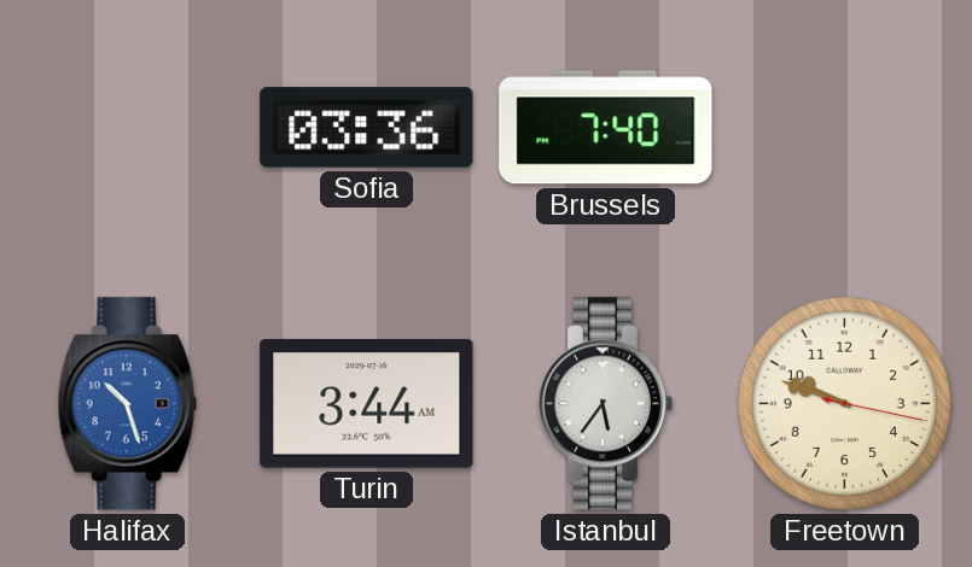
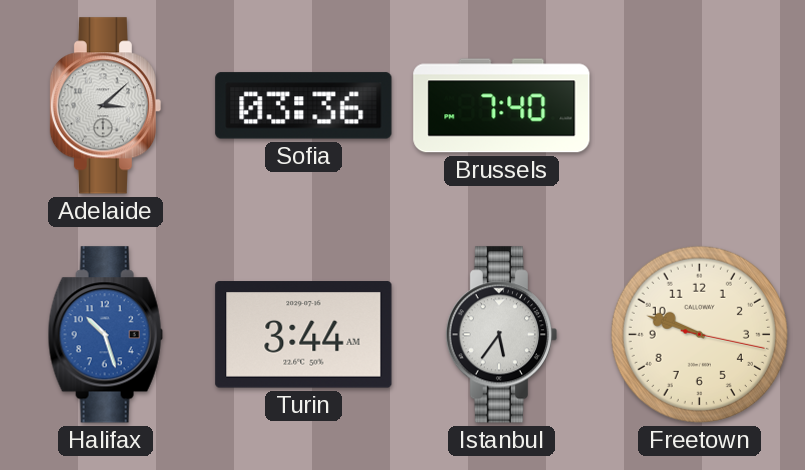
Adelaide: none -> 3:08 (106, 106)
